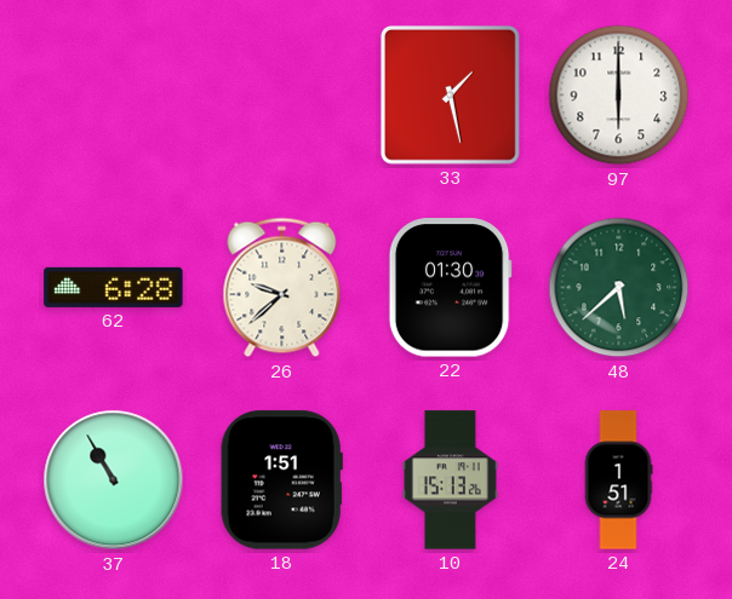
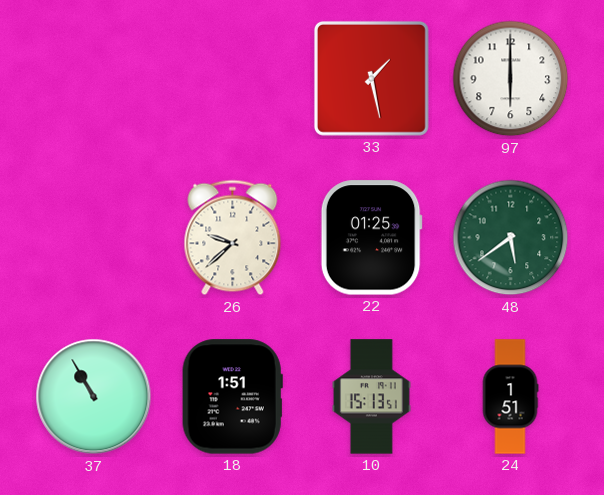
62: 6:28 -> none (114, 287)
22: 01:30 -> 01:25 (371, 238)
48: 5:38 -> 5:39 (511, 238)
10: 15:13:26 -> 15:13:51 (371, 397)
